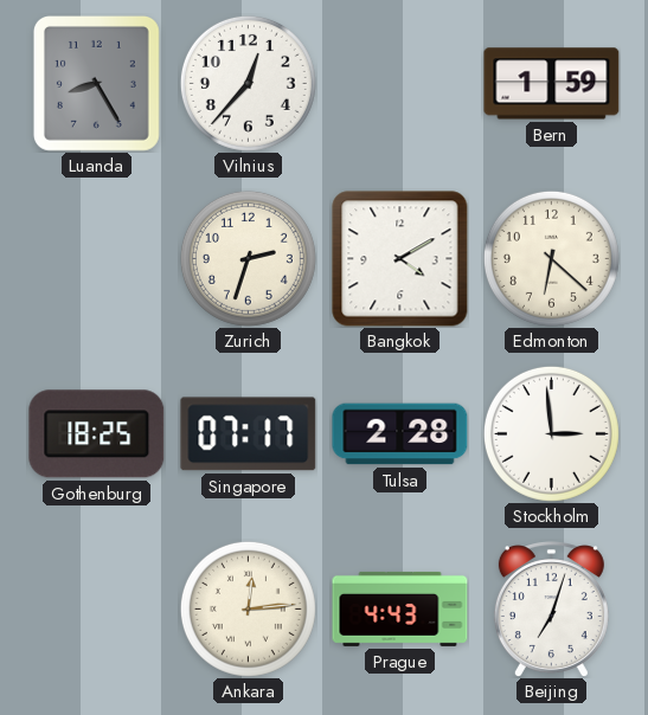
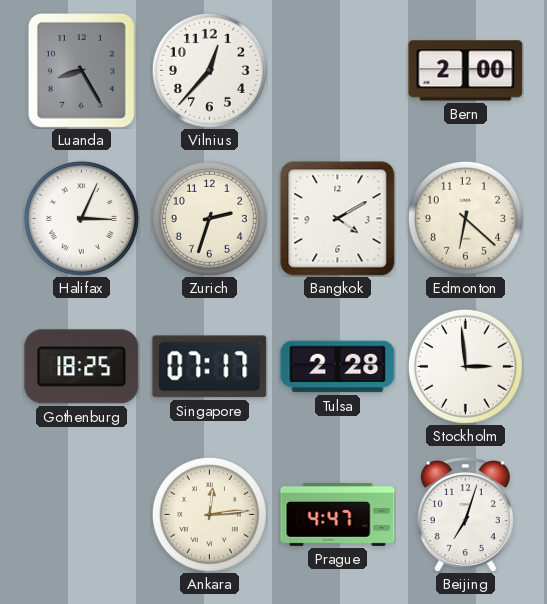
Bern: 1:59 -> 2:00 (466, 71)
Halifax: none -> 3:04 (81, 218)
Prague: 4:43 -> 4:47 (338, 514)
